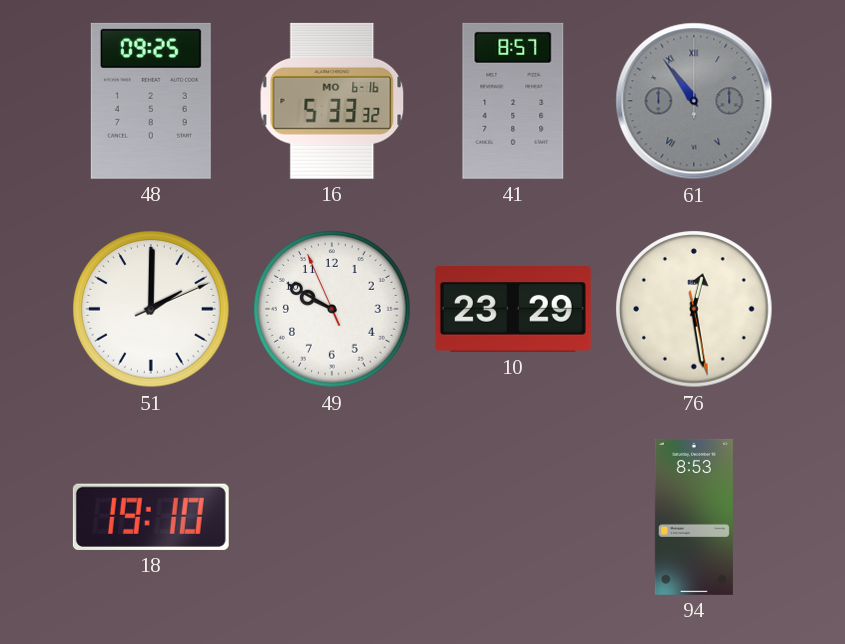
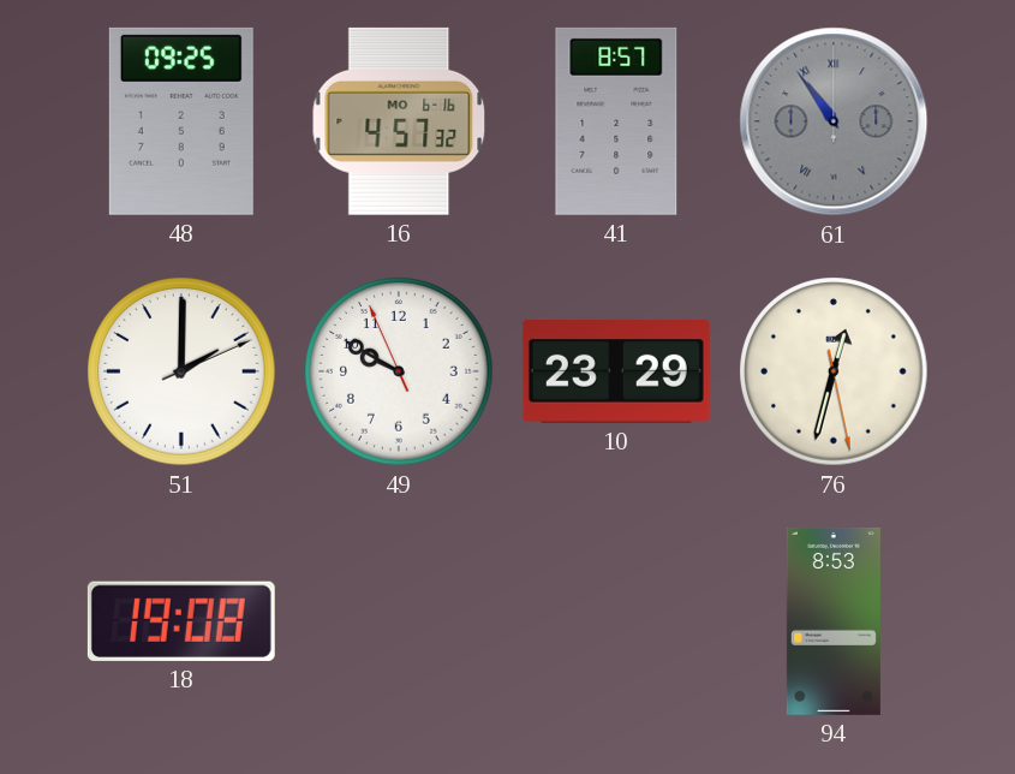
16: 5:33 -> 4:57 (399, 121)
76: 12:28 -> 12:32 (834, 371)
18: 19:10 -> 19:08 (181, 621)
